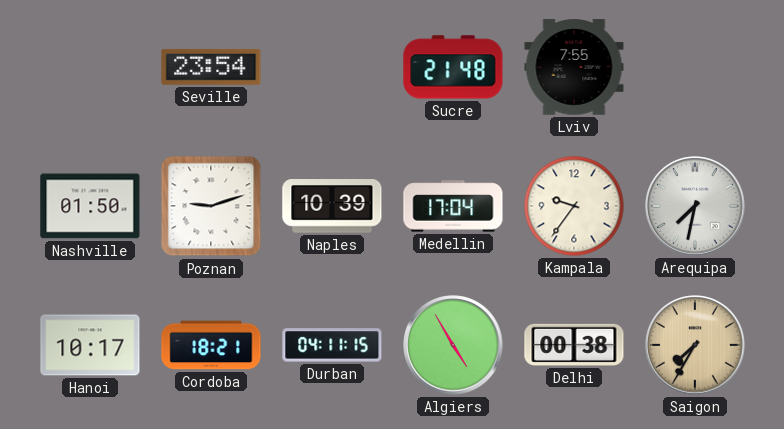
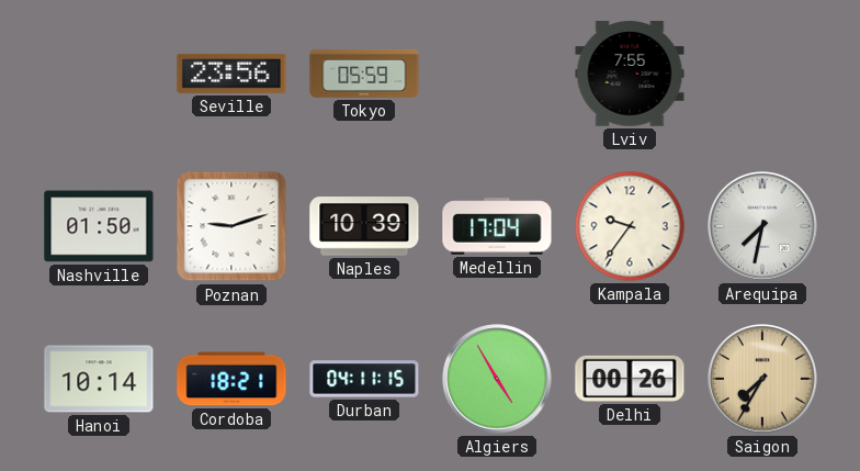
Seville: 23:54 -> 23:56 (231, 74)
Tokyo: none -> 05:59 (364, 74)
Sucre: 21:48 -> none (453, 67)
Hanoi: 10:17 -> 10:14 (99, 379)
Delhi: 00:38 -> 00:26 (630, 379)
